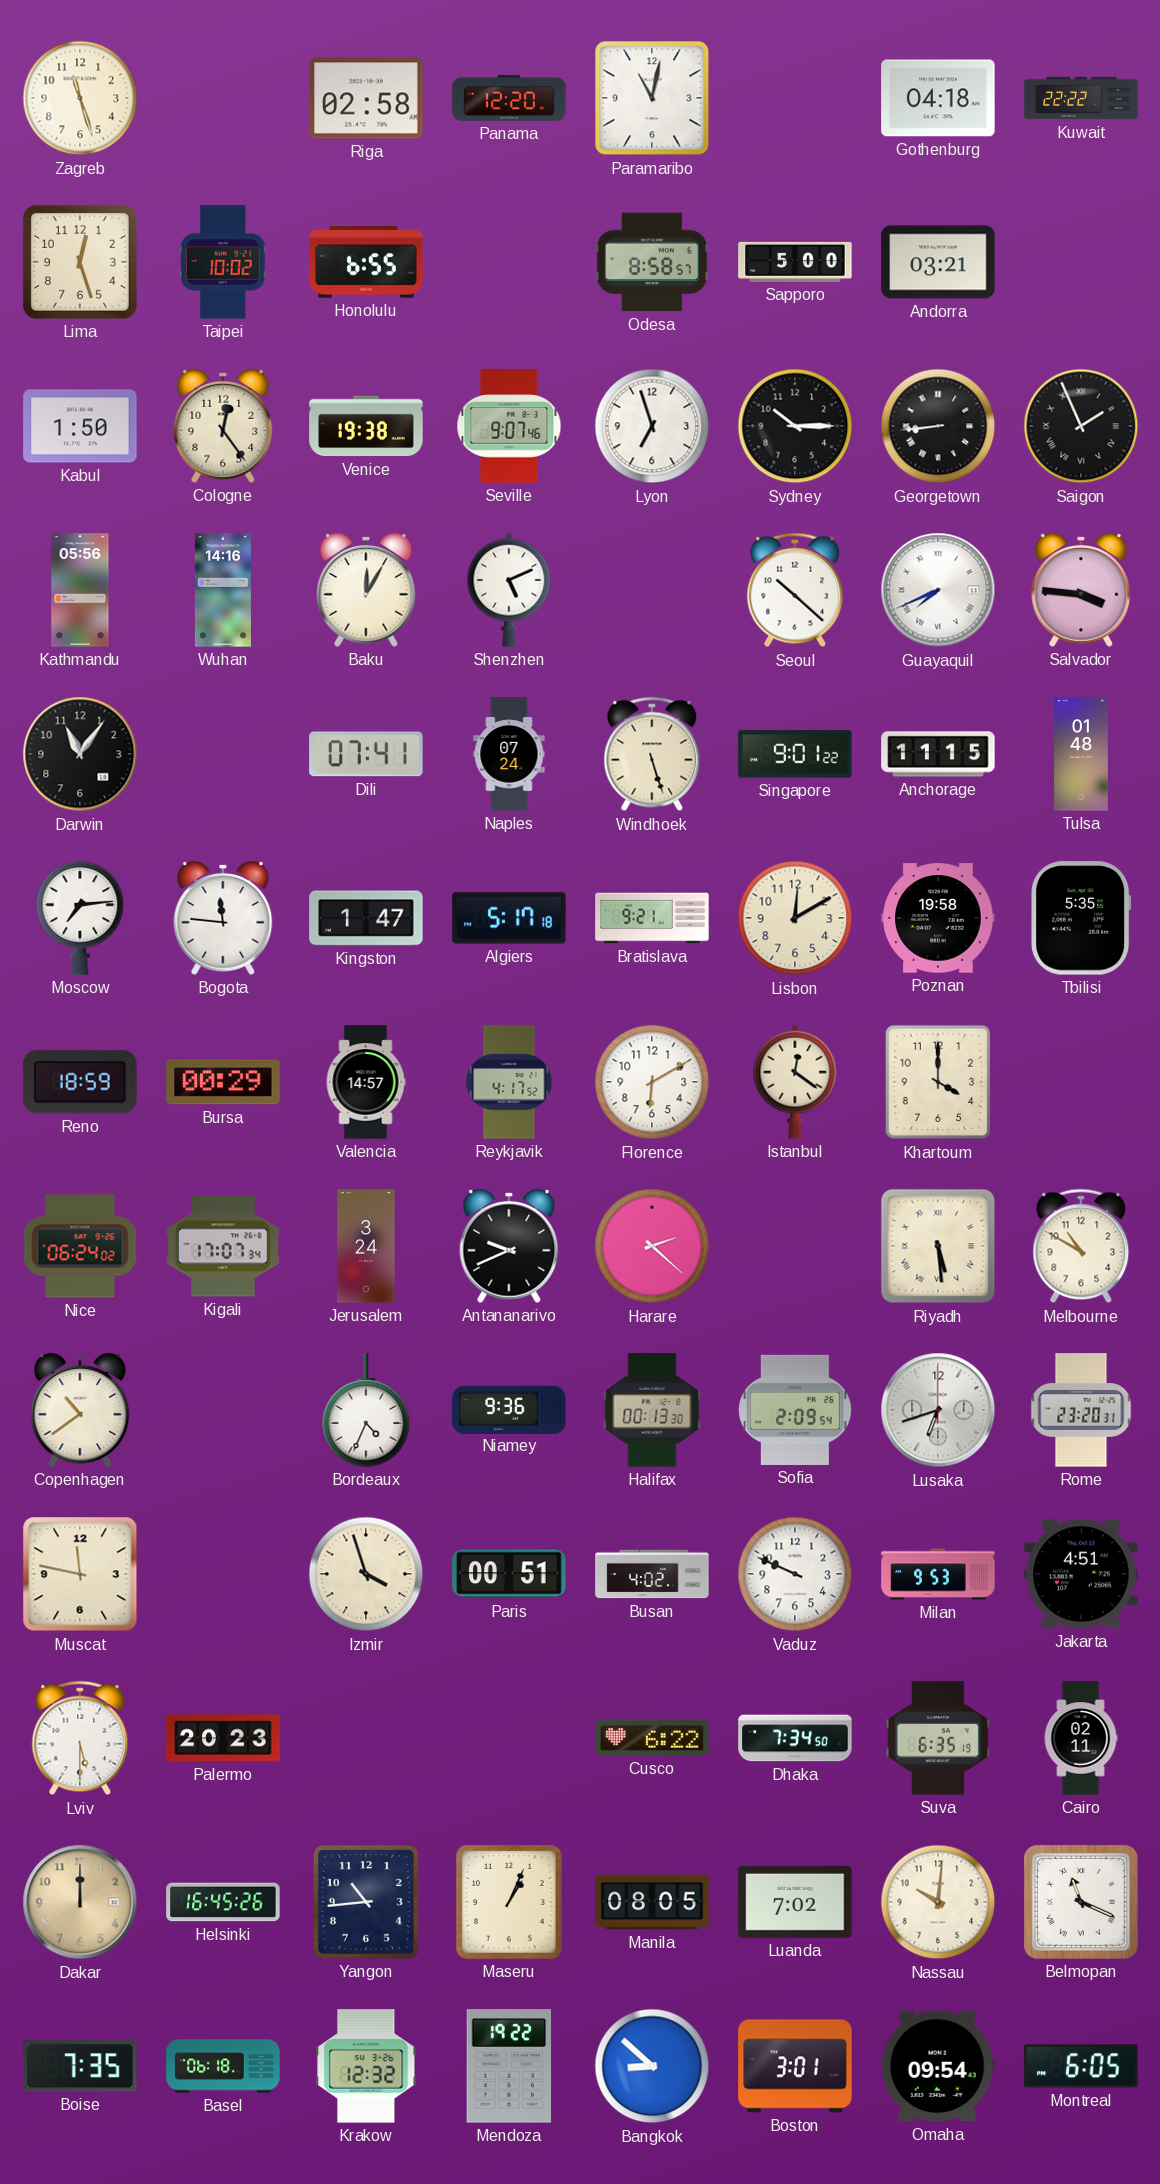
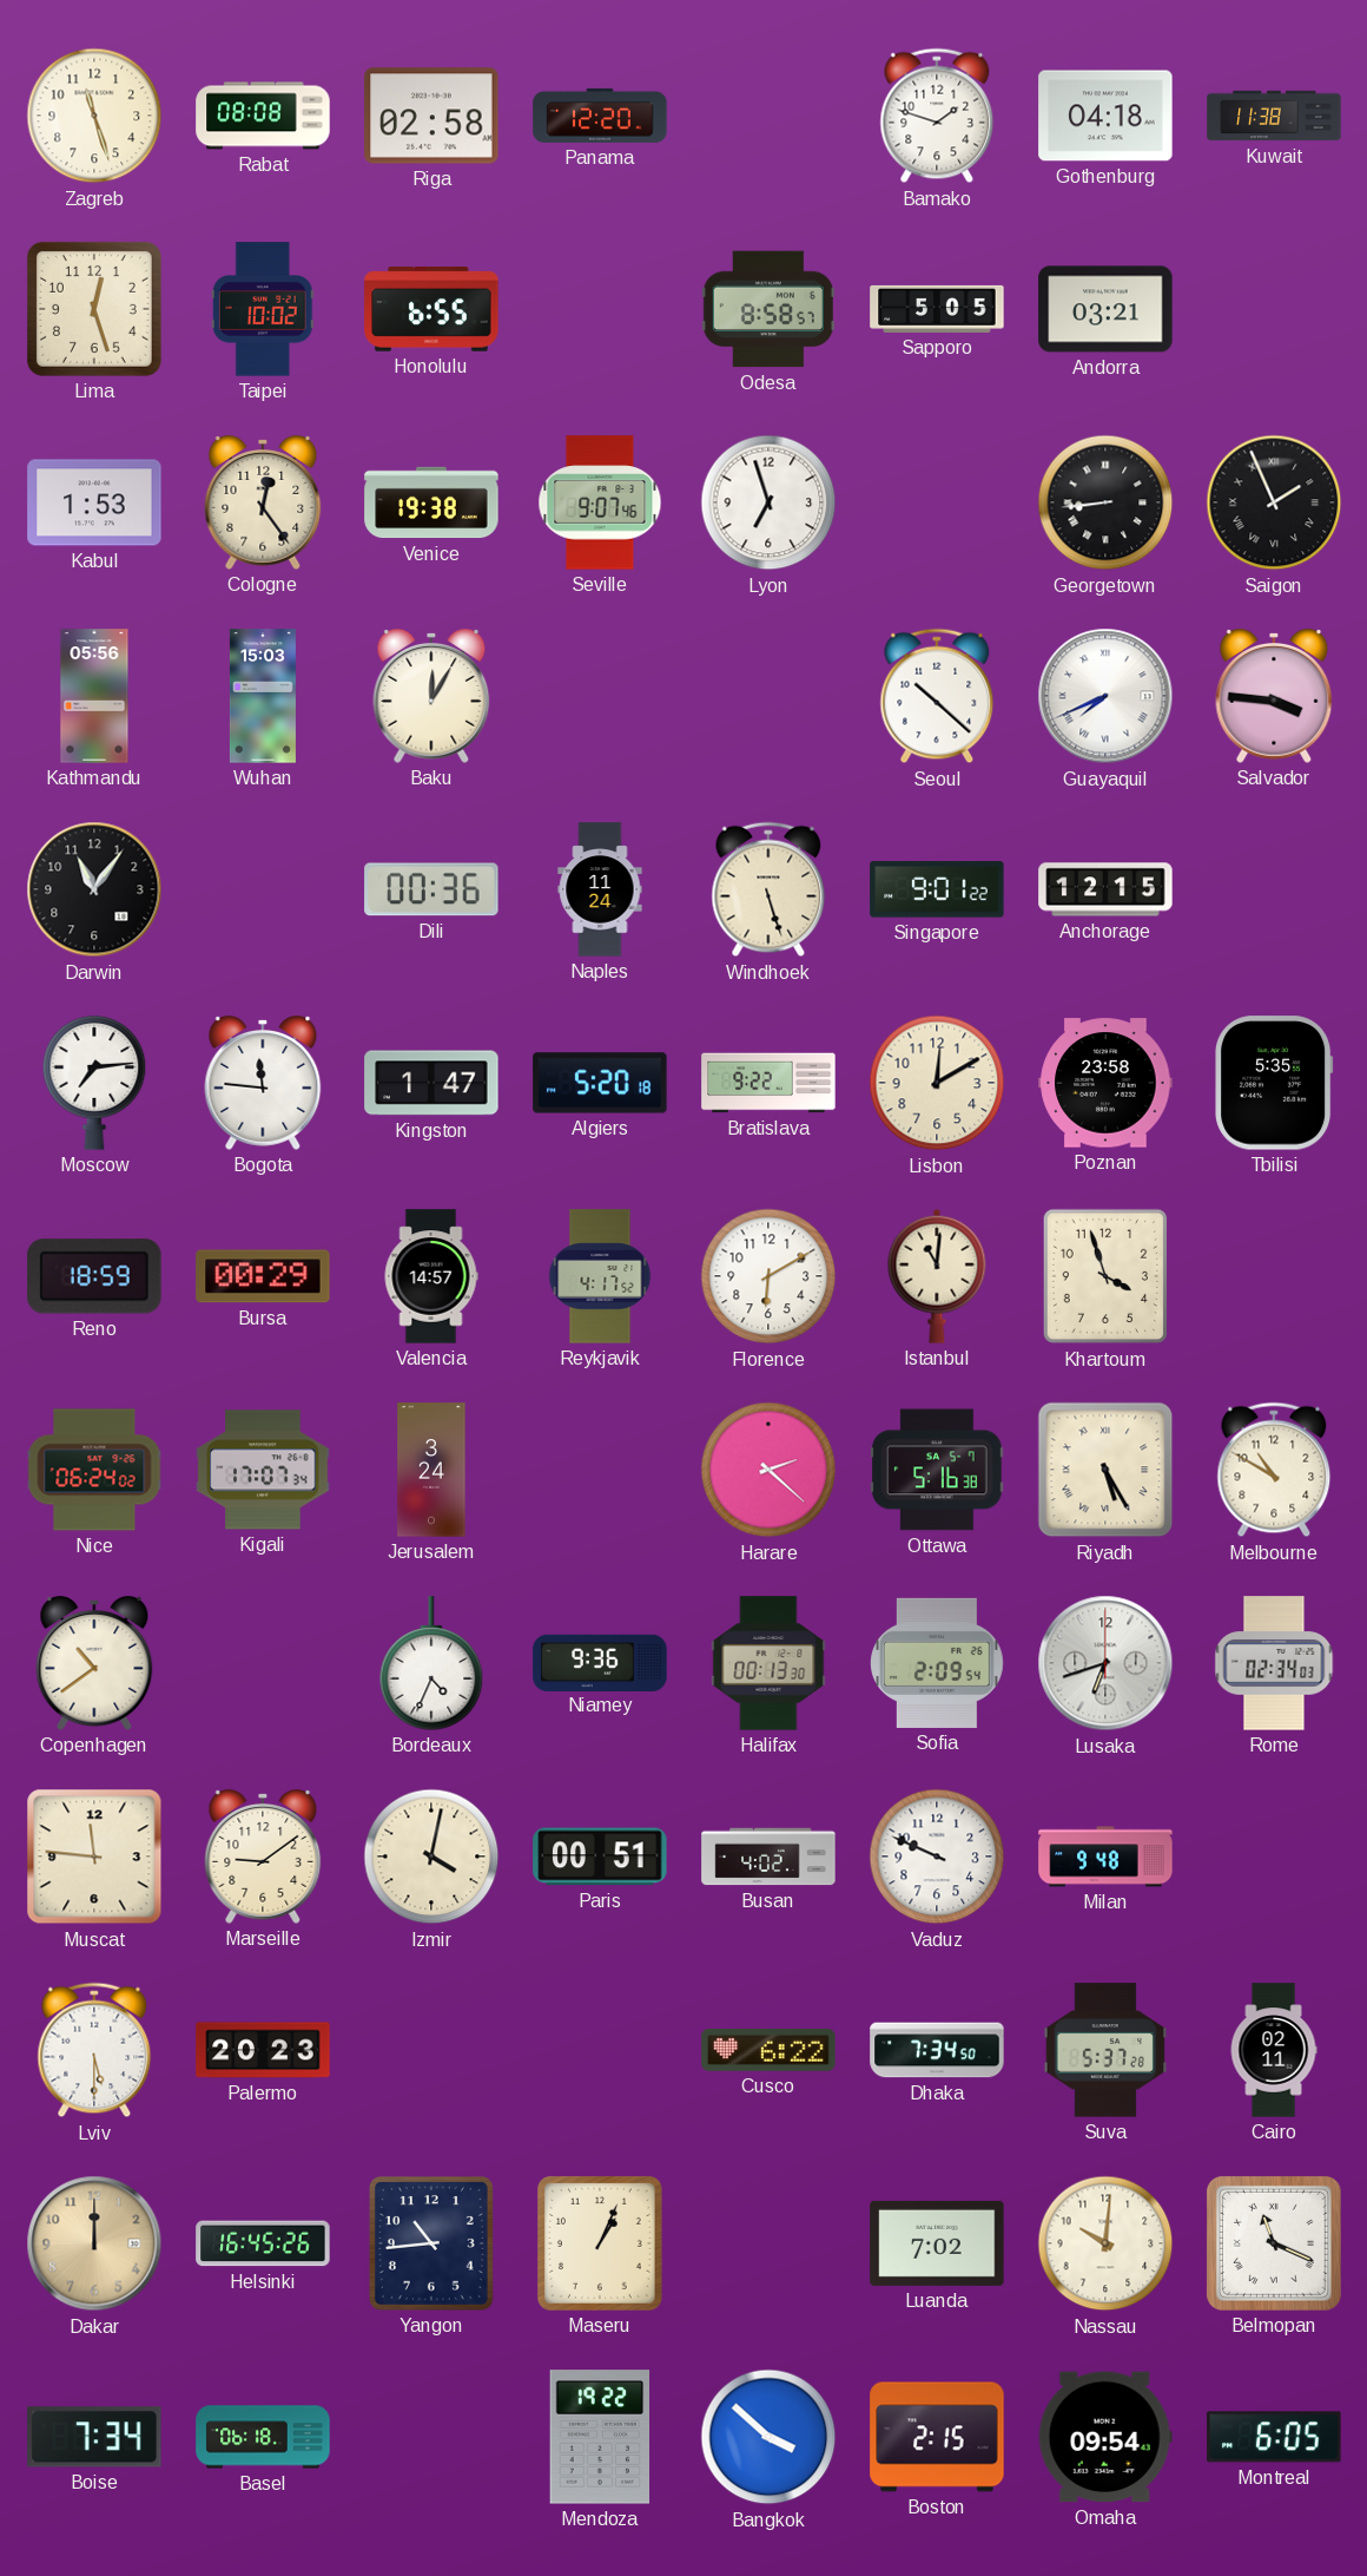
Rabat: none -> 08:08 (263, 116)
Paramaribo: 11:02 -> none (652, 98)
Bamako: none -> 1:48 (937, 116)
Kuwait: 22:22 -> 11:38 (1274, 116)
Sapporo: 5:00 -> 5:05 (937, 309)
Kabul: 1:50 -> 1:53 (94, 502)
Sydney: 10:15 -> none (795, 426)
Wuhan: 14:16 -> 15:03 (263, 696)
Shenzhen: 5:11 -> none (509, 590)
Dili: 07:41 -> 00:36 (431, 889)
Naples: 07:24 -> 11:24 (600, 889)
Anchorage: 11:15 -> 12:15 (1105, 889)
Tulsa: 01:48 -> none (1082, 754)
Algiers: 5:17 -> 5:20 (600, 1083)
Bratislava: 9:21 -> 9:22 (768, 1083)
Poznan: 19:58 -> 23:58 (1105, 1083)
Istanbul: 12:21 -> 11:01 (937, 1276)
Khartoum: 4:00 -> 3:57 (1104, 1276)
Antananarivo: 9:41 -> none (509, 1247)
Ottawa: none -> 5:16 (937, 1470)
Riyadh: 5:29 -> 5:25 (1105, 1470)
Rome: 23:20 -> 02:34 (1274, 1663)
Muscat: 11:47 -> 11:46 (94, 1857)
Marseille: none -> 9:09 (263, 1858)
Izmir: 3:57 -> 4:02 (431, 1857)
Milan: 9:53 -> 9:48 (1105, 1857)
Jakarta: 4:51 -> none (1081, 1574)
Suva: 6:35 -> 5:37 (1105, 2050)
Manila: 08:05 -> none (652, 1902)
Boise: 7:35 -> 7:34 (94, 2437)
Krakow: 12:32 -> none (366, 2066)
Bangkok: 8:52 -> 3:52 (768, 2437)
Boston: 3:01 -> 2:15 (937, 2437)
